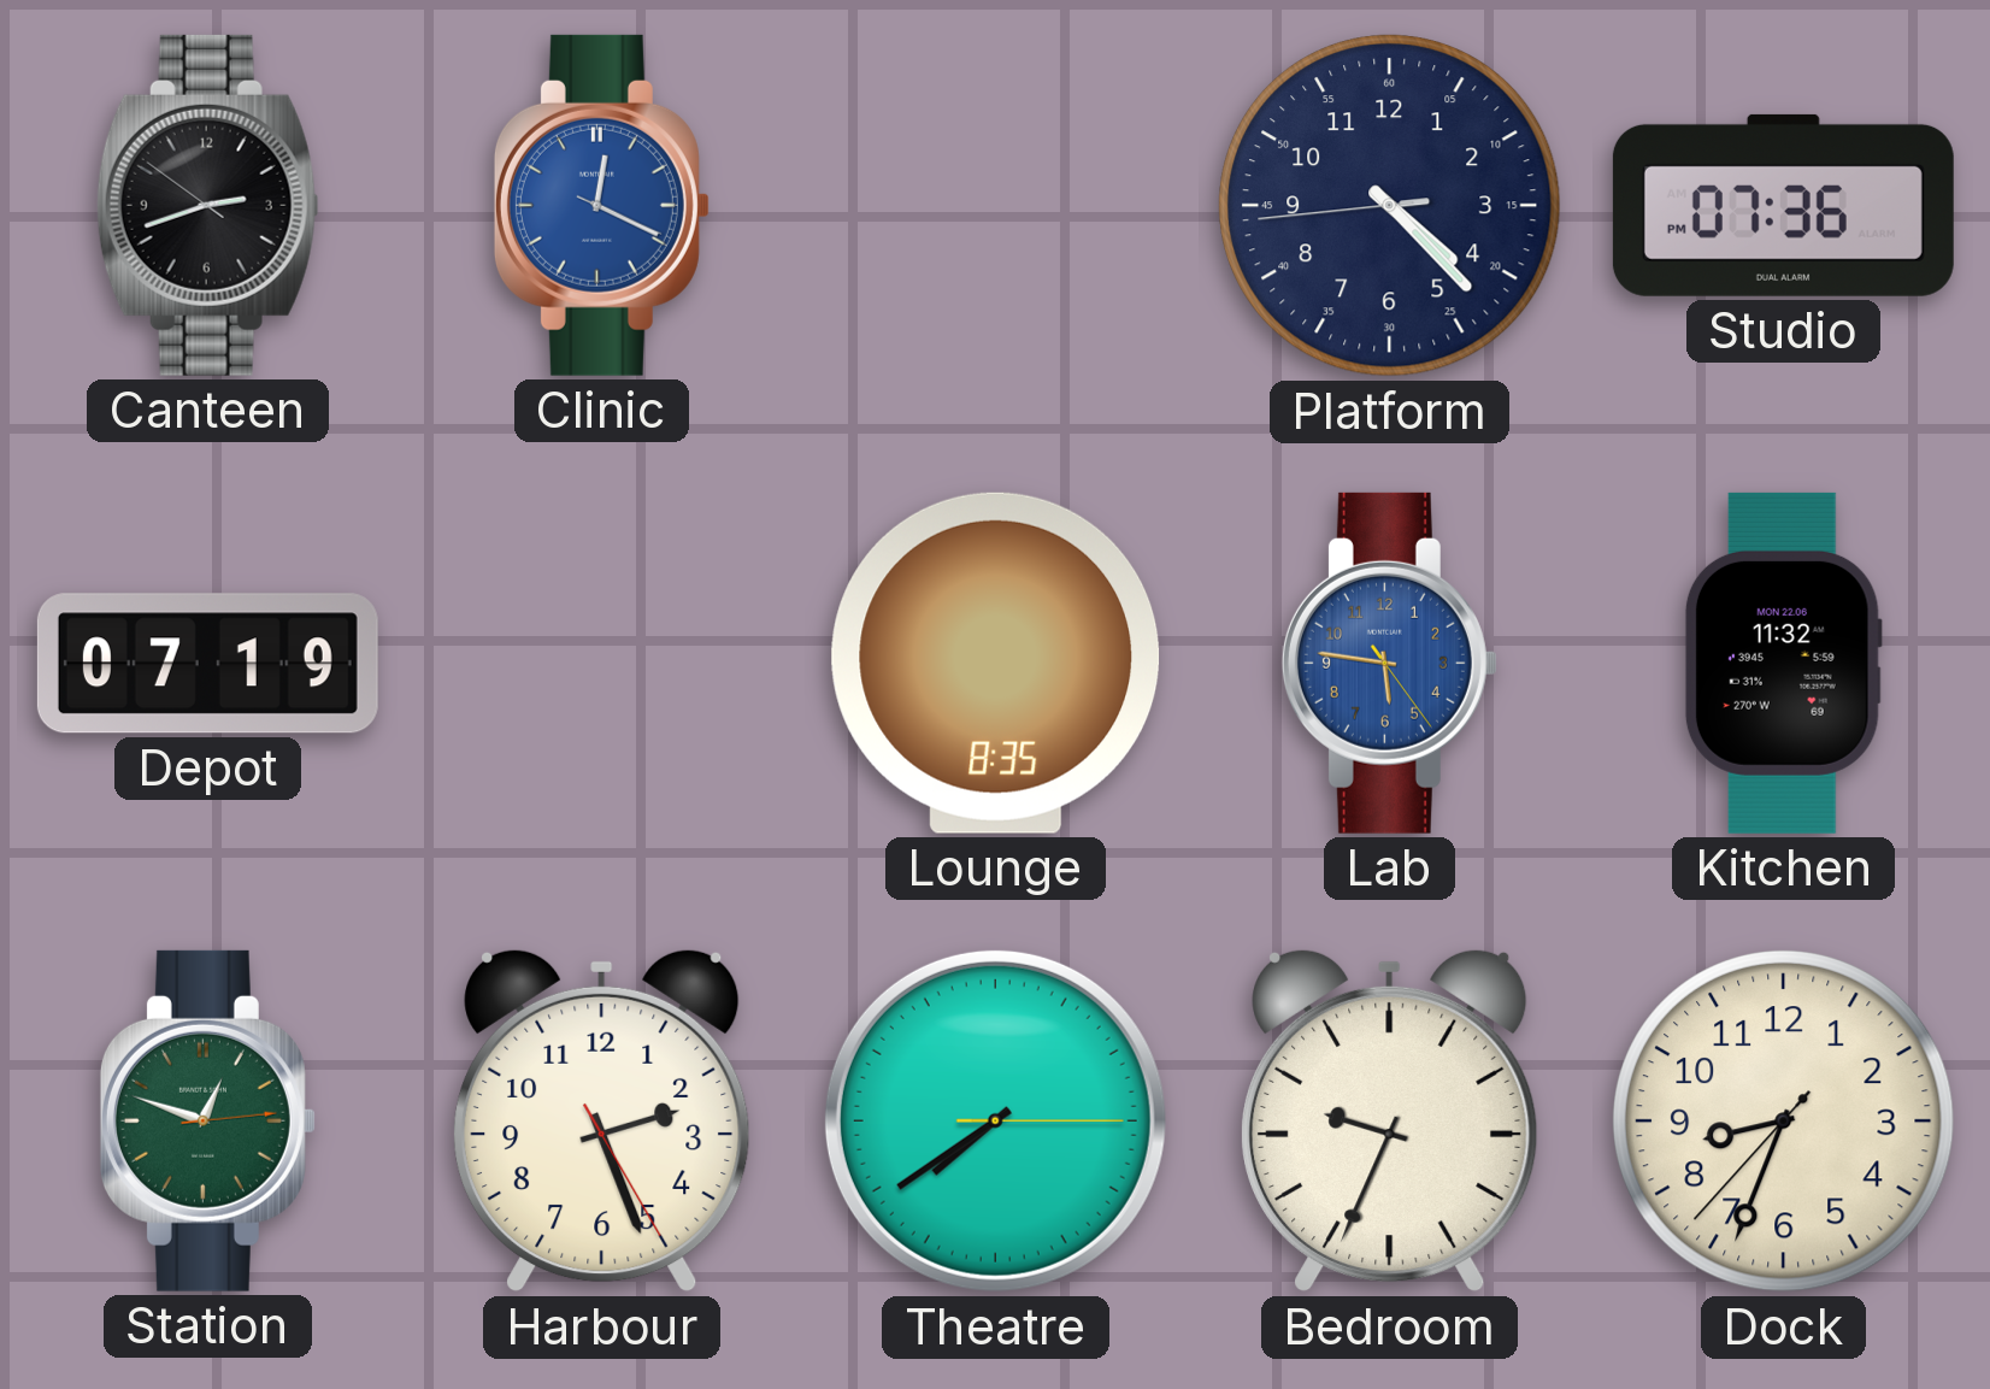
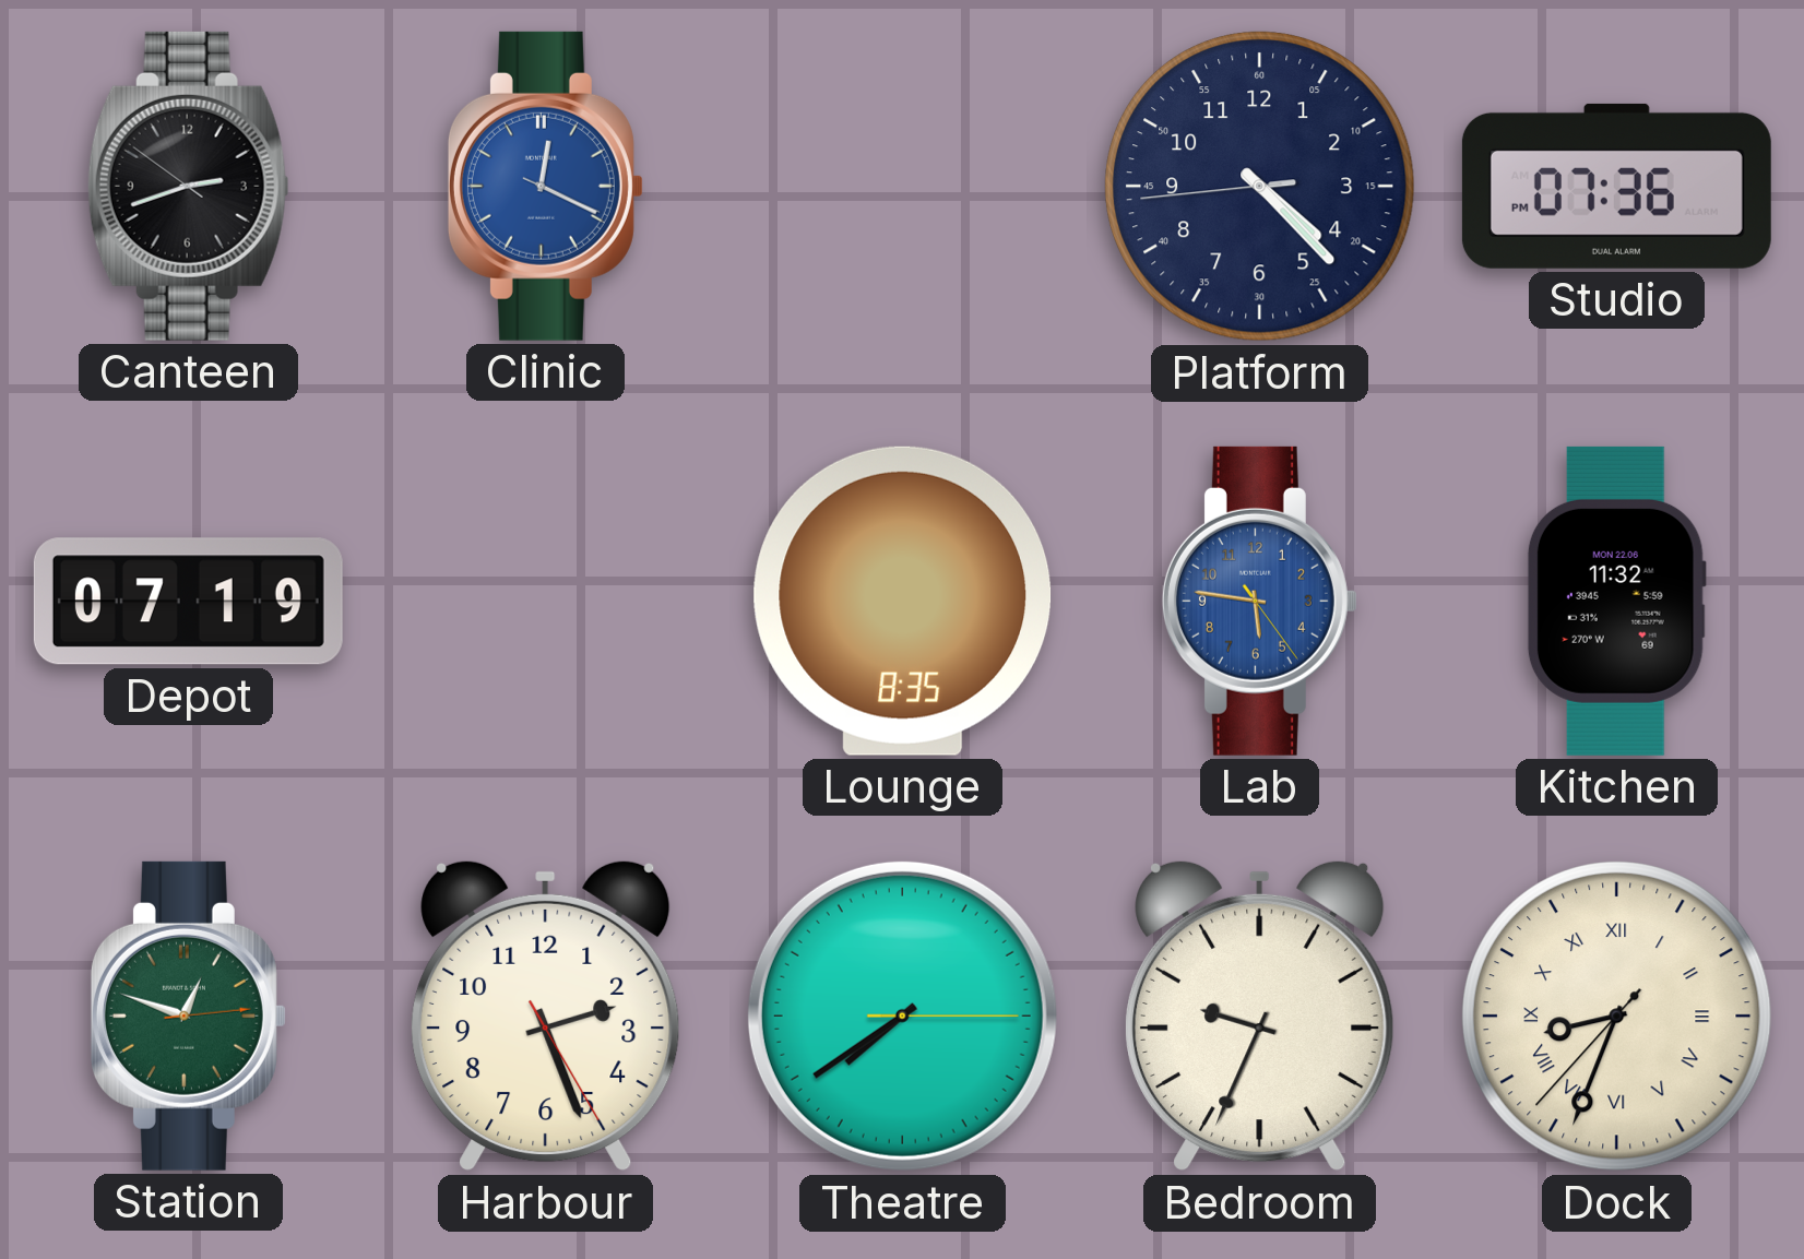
Dock numerals: Arabic -> Roman (1617, 1017)
